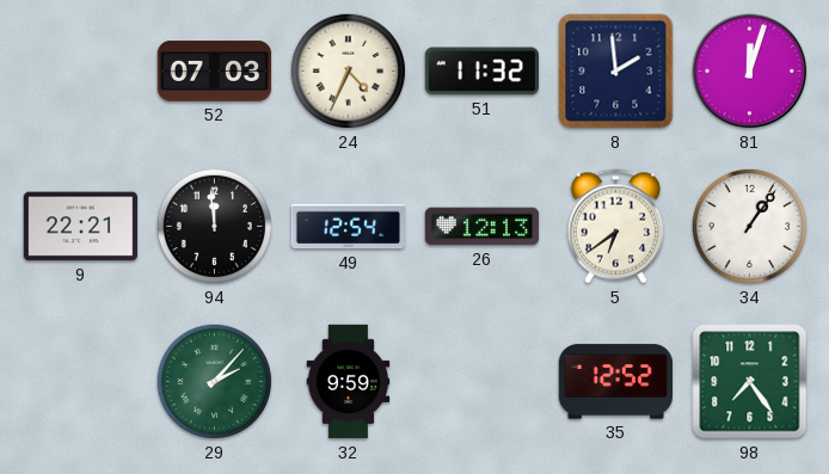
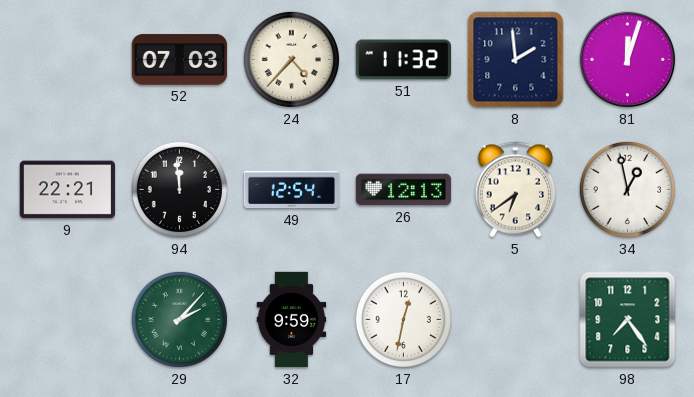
24: 4:34 -> 4:37 (291, 59)
34: 1:06 -> 12:58 (627, 189)
17: none -> 12:32 (403, 319)
35: 12:52 -> none (615, 382)
